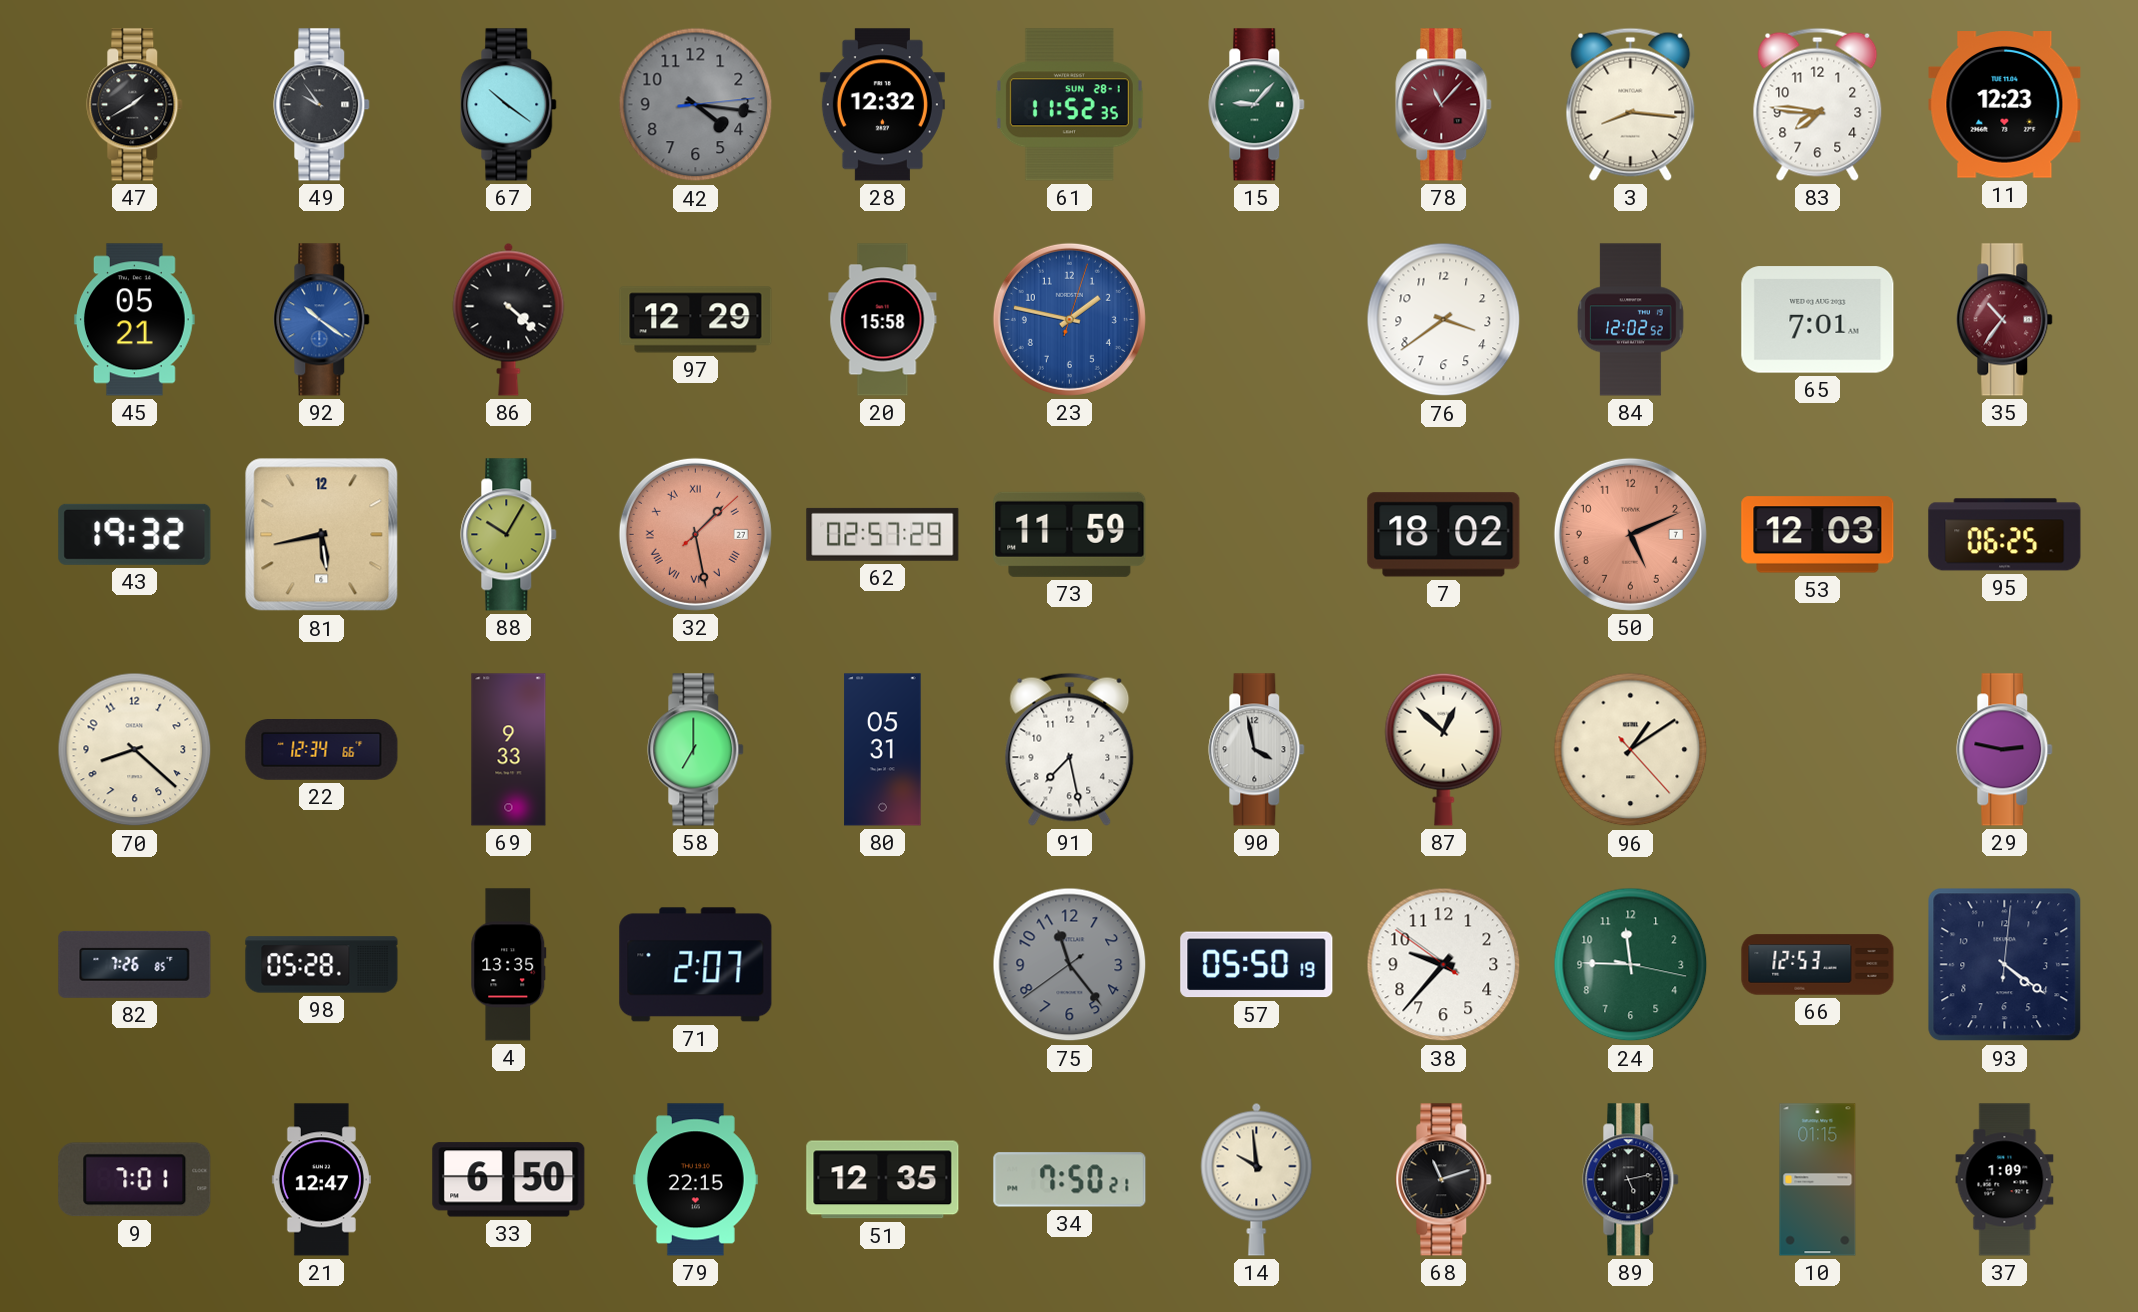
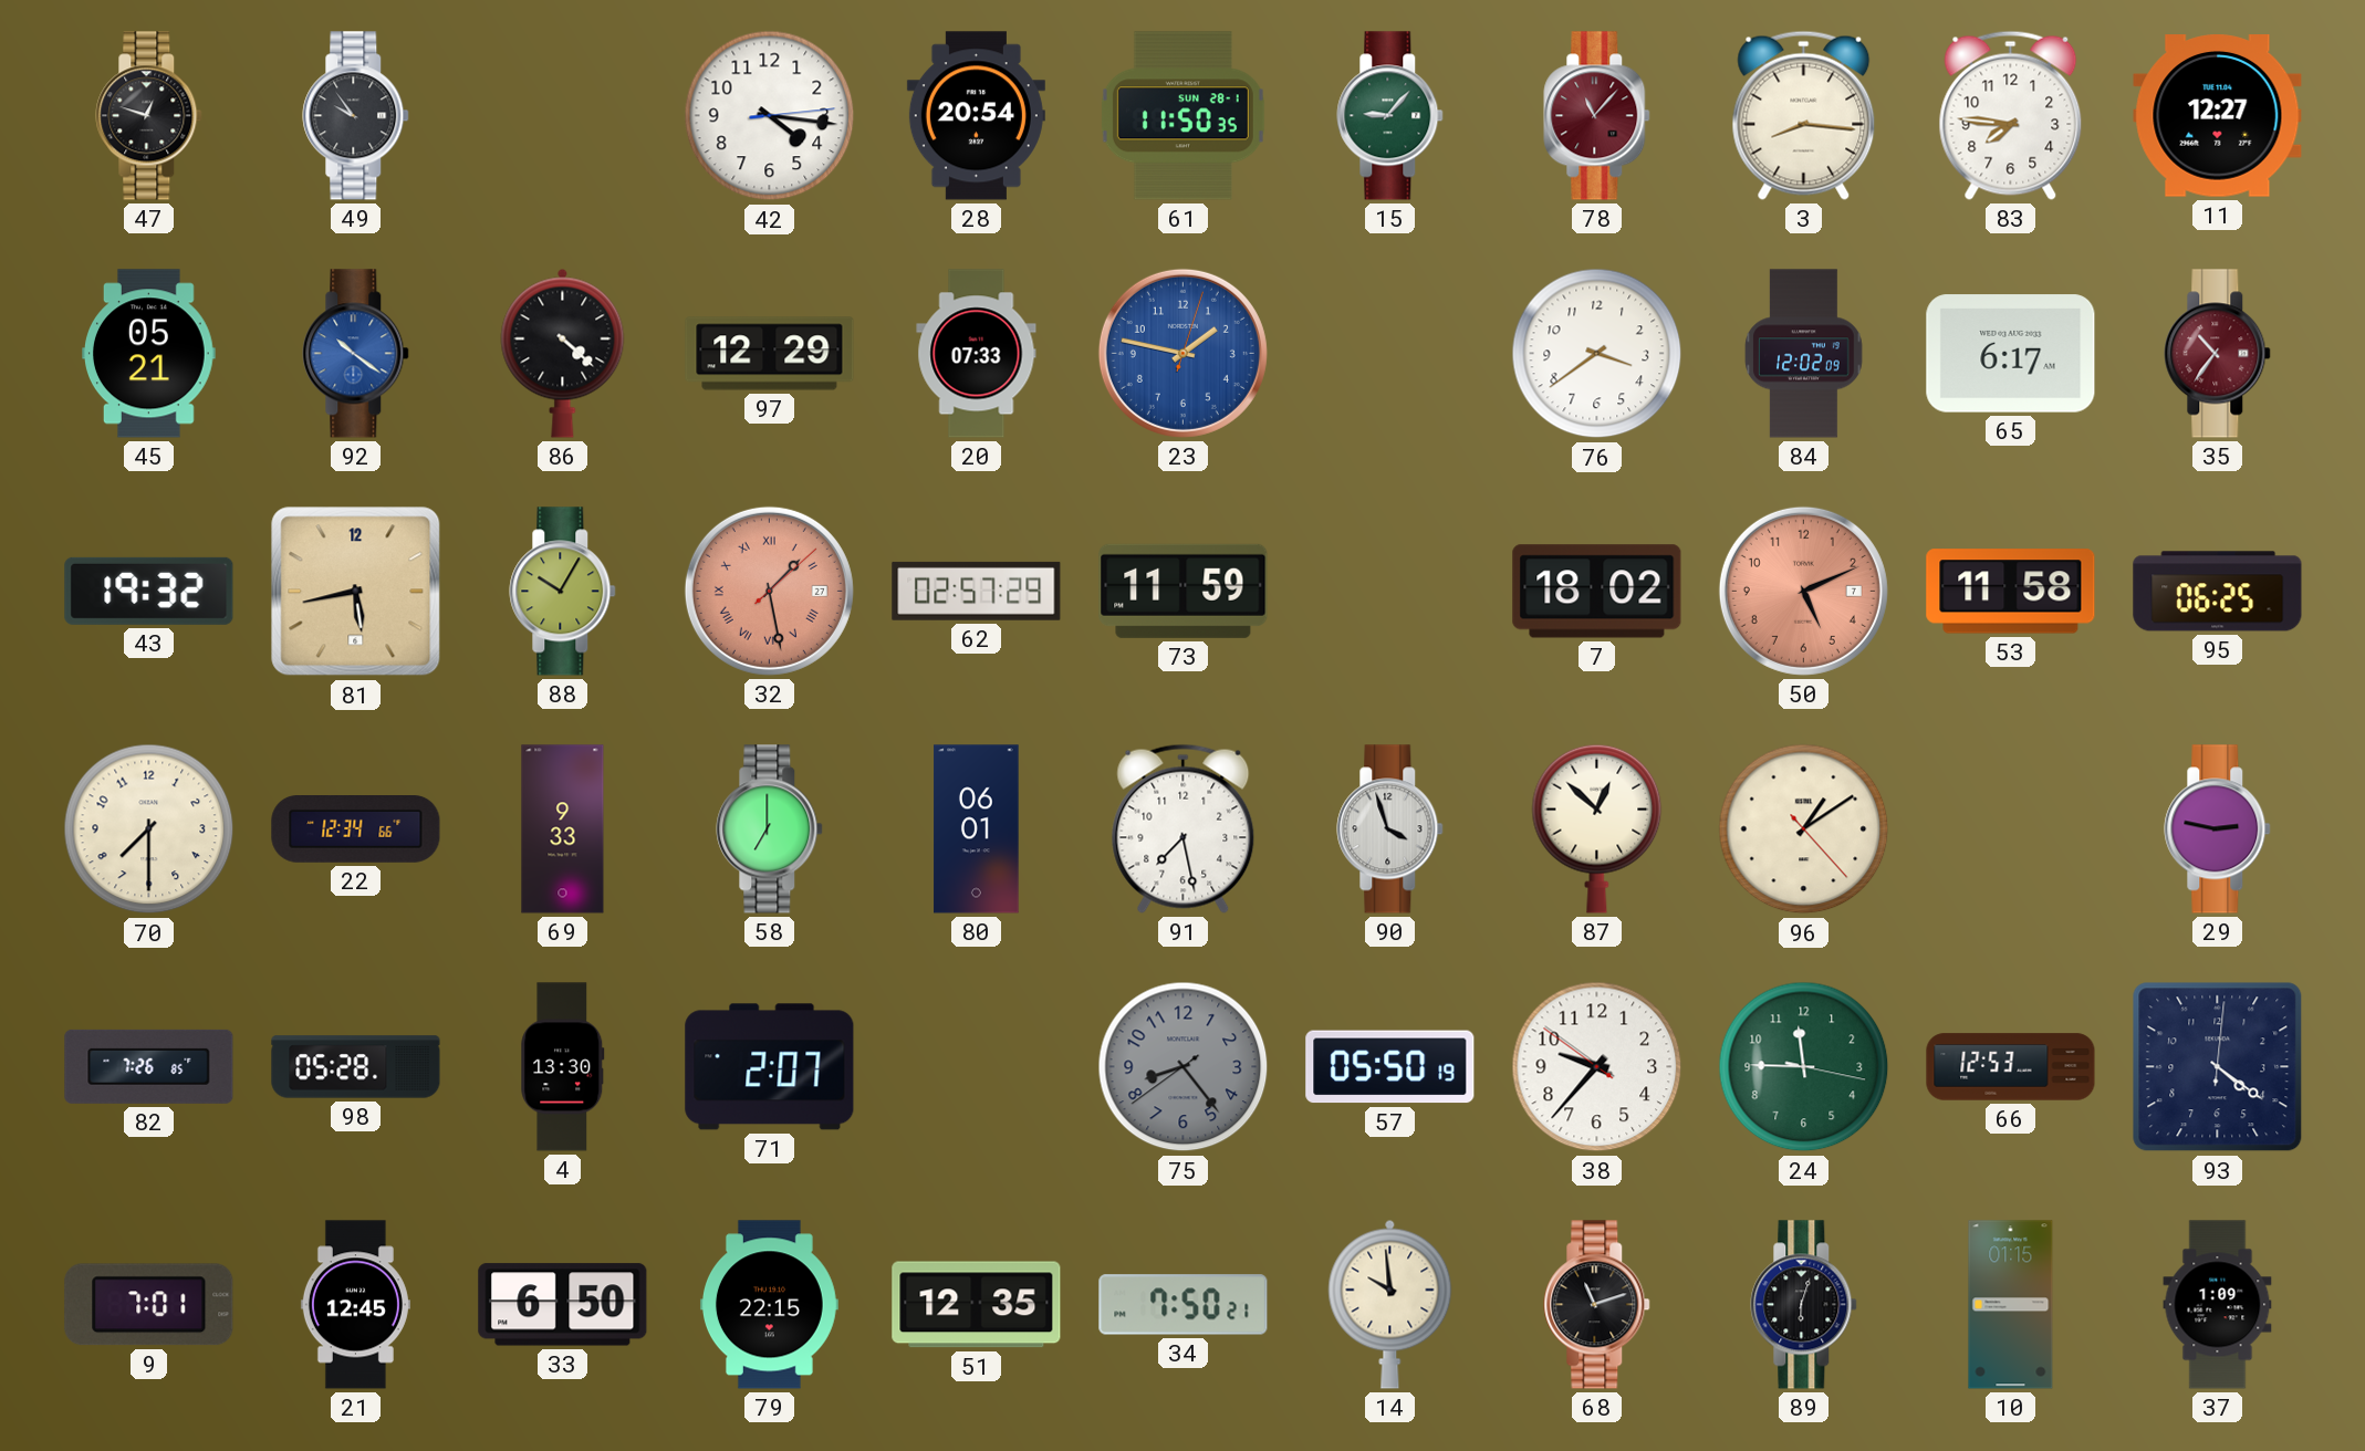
47: 1:40 -> 12:48 (149, 116)
67: 10:21 -> none (509, 105)
42 dial: grey -> white (770, 116)
28: 12:32 -> 20:54 (976, 116)
61: 11:52 -> 11:50 (1182, 116)
11: 12:23 -> 12:27 (2218, 116)
20: 15:58 -> 07:33 (977, 354)
84: 12:02:52 -> 12:02:09 (1804, 354)
65: 7:01 -> 6:17 (2011, 354)
53: 12:03 -> 11:58 (2011, 592)
70: 8:22 -> 7:30 (149, 829)
80: 05:31 -> 06:01 (977, 829)
90: 3:58 -> 3:57 (1390, 829)
4: 13:35 -> 13:30 (563, 1067)
75: 11:23 -> 8:23 (1184, 1067)
21: 12:47 -> 12:45 (355, 1305)
89: 5:13 -> 6:03 (1804, 1305)
